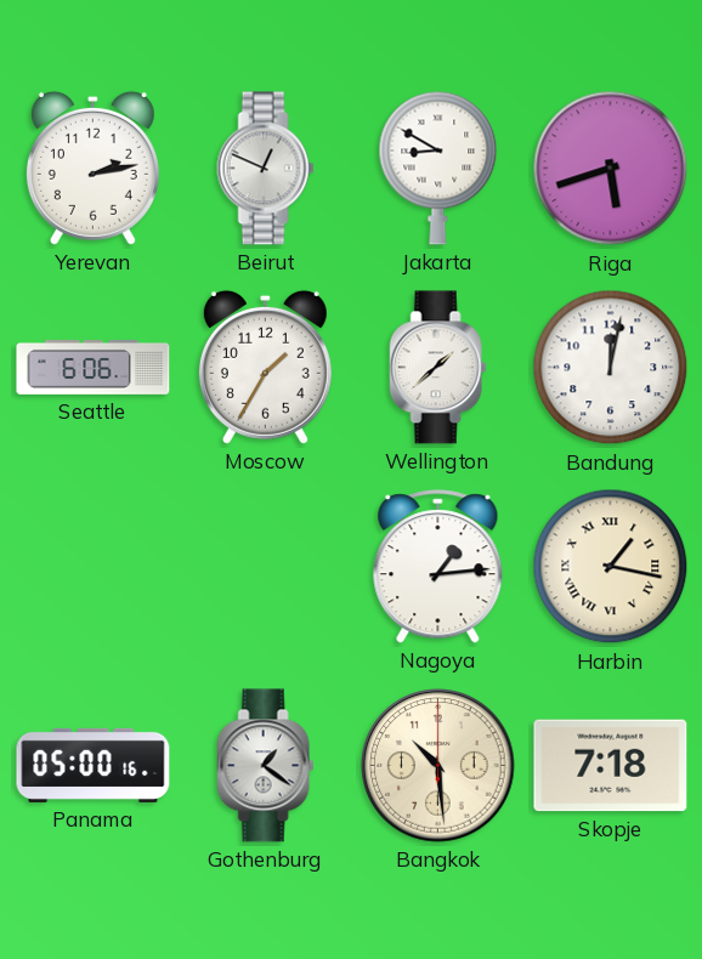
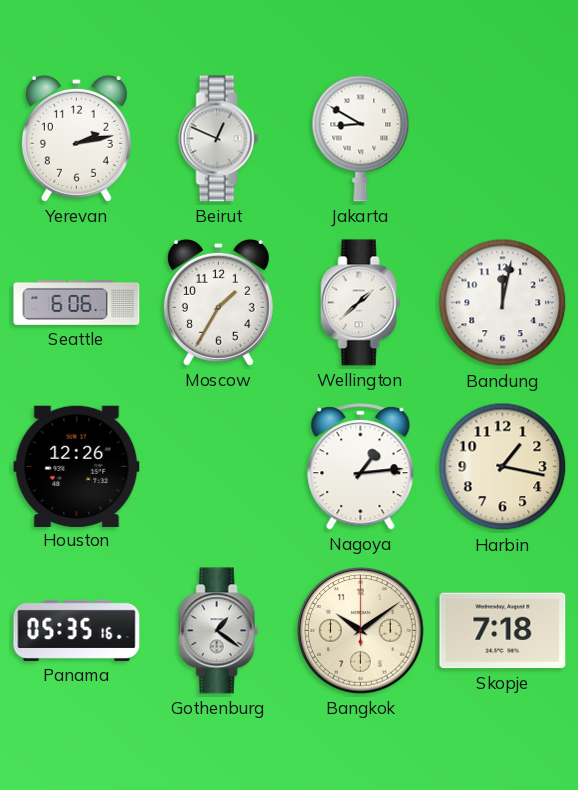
Riga: 5:42 -> none (611, 169)
Houston: none -> 12:26 (77, 466)
Harbin numerals: Roman -> Arabic (503, 467)
Panama: 05:00 -> 05:35 (77, 630)
Bangkok: 10:29 -> 10:09 (361, 631)
